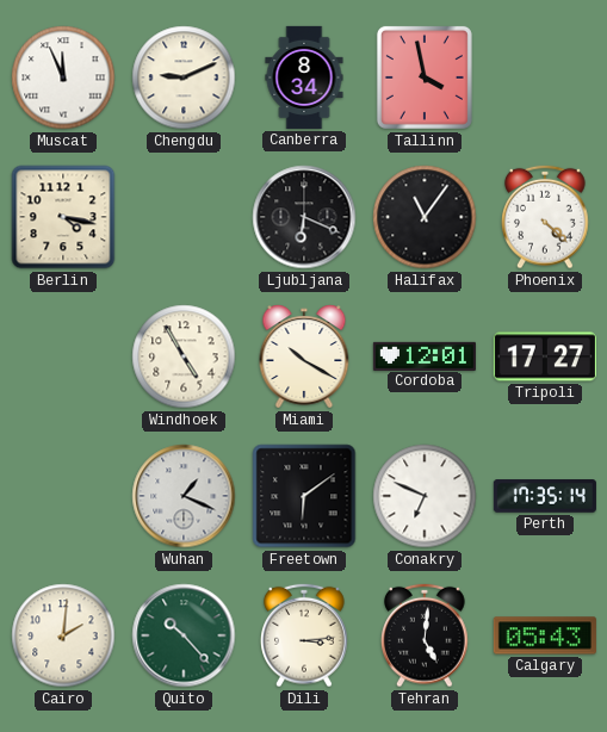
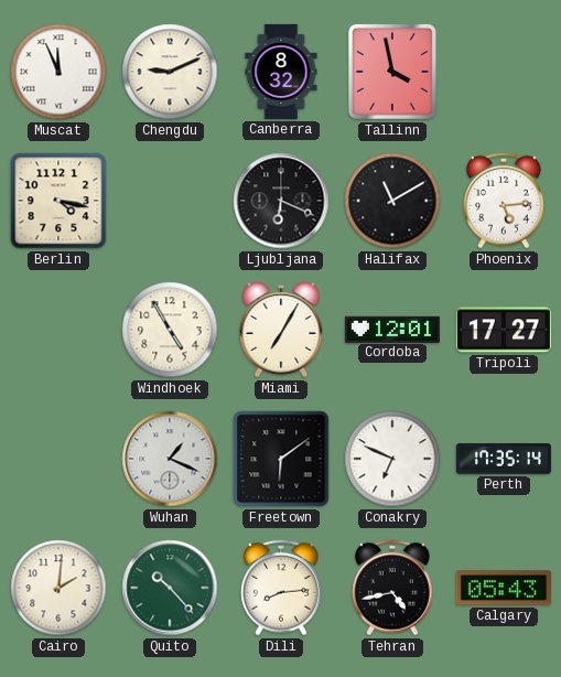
Canberra: 8:34 -> 8:32 (281, 72)
Halifax: 11:06 -> 11:10 (392, 201)
Phoenix: 4:22 -> 5:14 (504, 201)
Miami: 10:20 -> 7:05 (281, 330)
Dili: 3:14 -> 8:14 (281, 588)
Tehran: 5:01 -> 4:43 (392, 588)
